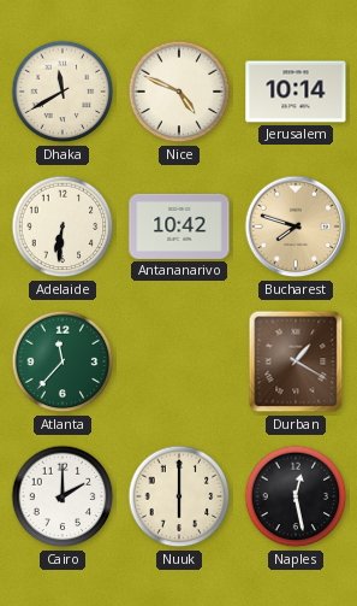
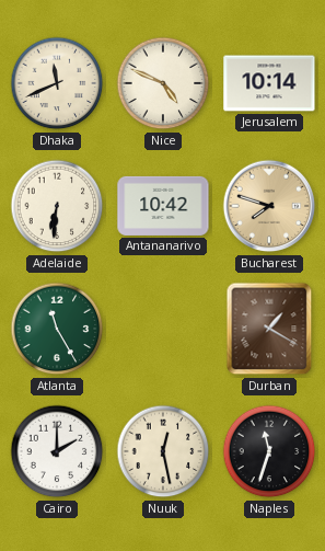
Dhaka: 11:40 -> 11:41 (57, 83)
Atlanta: 11:37 -> 11:25 (57, 329)
Nuuk: 6:00 -> 12:28 (163, 451)
Naples: 12:28 -> 11:33 (269, 451)
